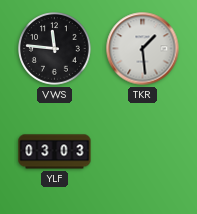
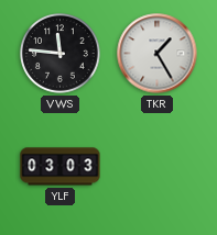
TKR: 1:29 -> 1:25 (158, 54)
